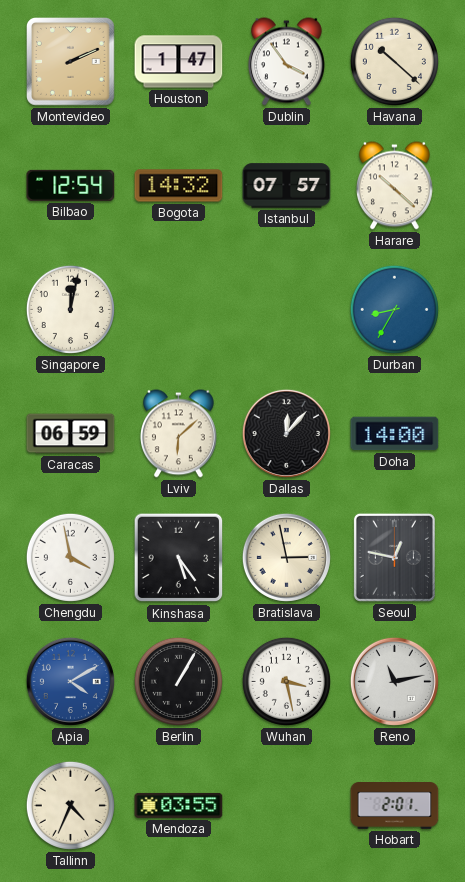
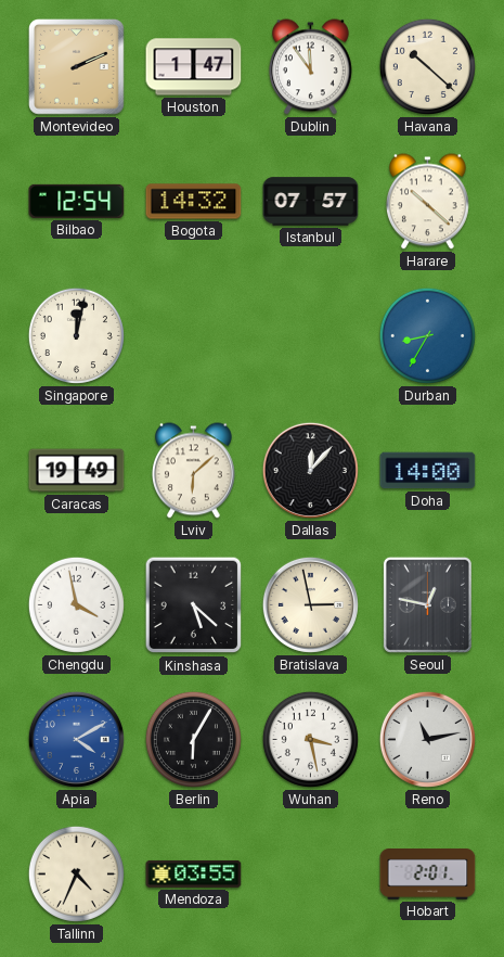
Dublin: 3:54 -> 11:54 (310, 67)
Caracas: 06:59 -> 19:49 (77, 471)
Kinshasa: 5:24 -> 5:22 (194, 605)
Berlin: 1:05 -> 6:05 (193, 739)
